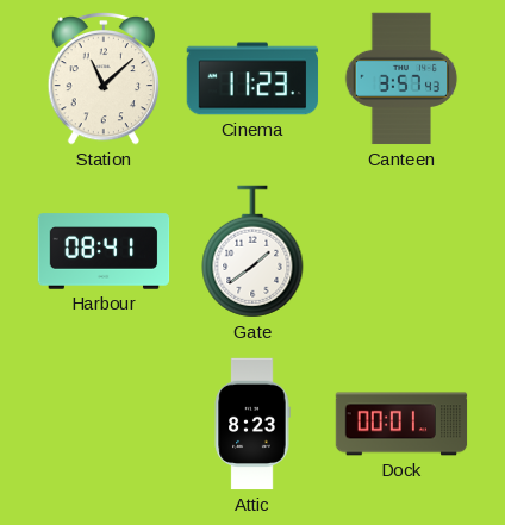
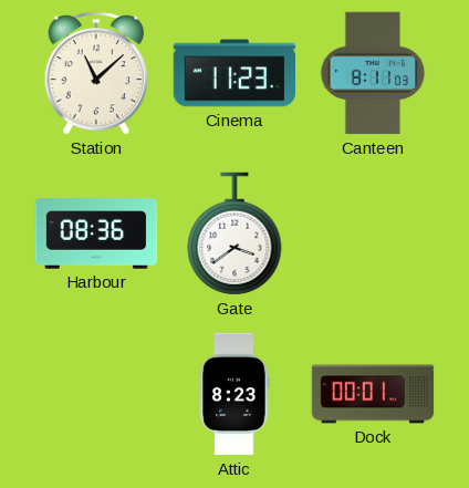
Canteen: 3:57 -> 8:11 (373, 73)
Harbour: 08:41 -> 08:36 (96, 233)
Gate: 1:39 -> 3:39 (234, 233)
